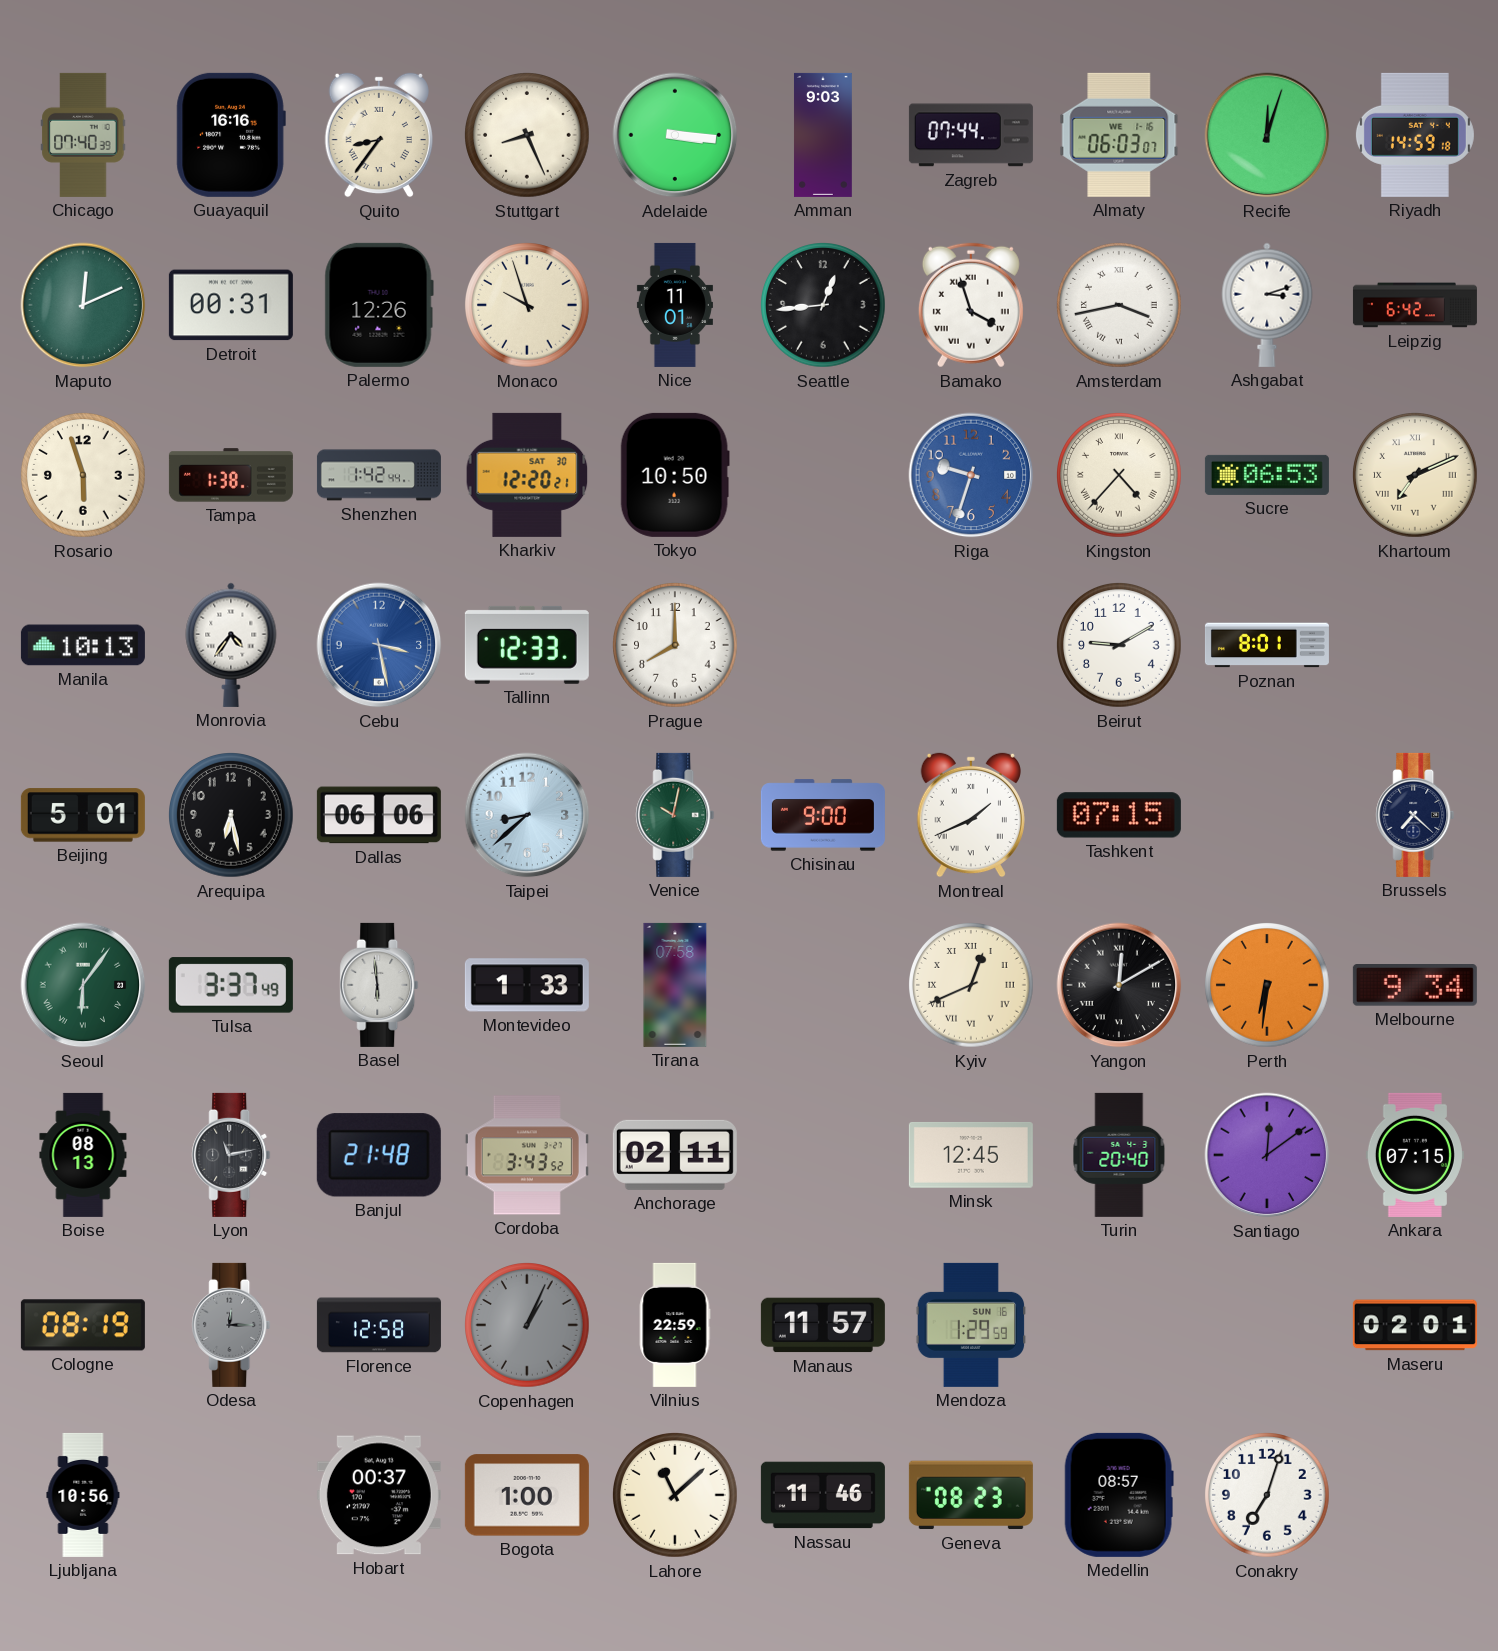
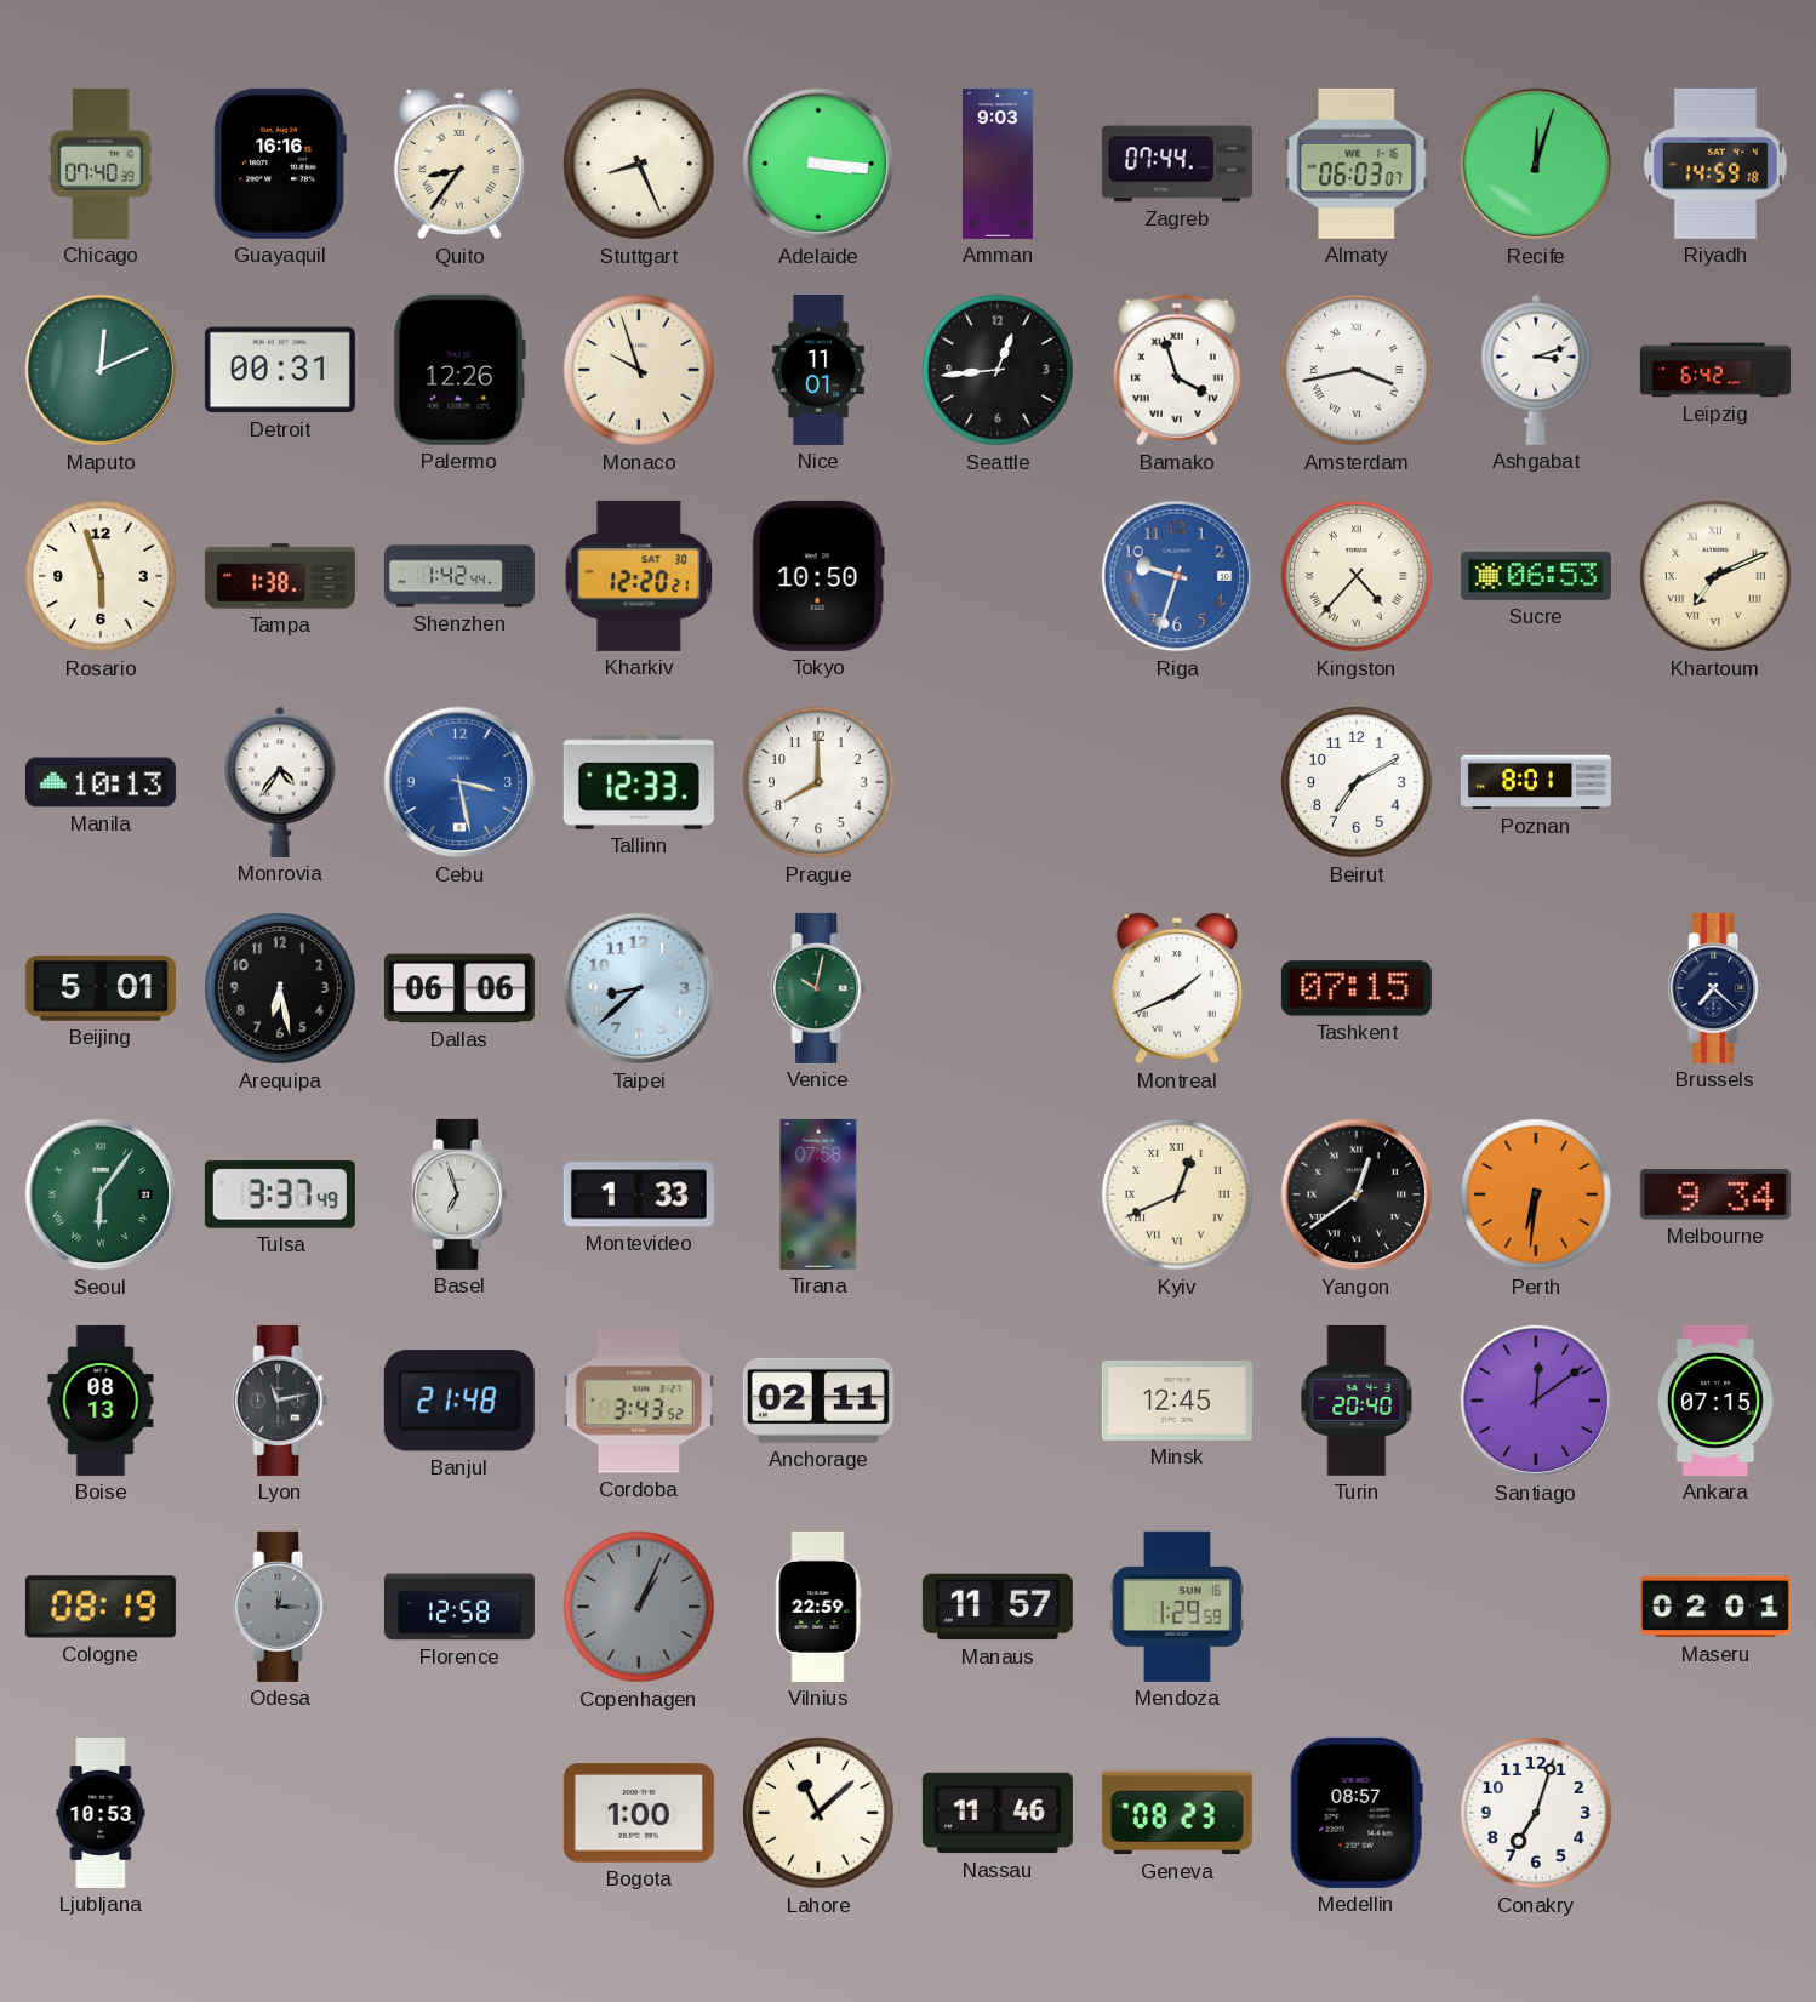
Beirut: 9:10 -> 7:10 (1357, 782)
Chisinau: 9:00 -> none (823, 815)
Basel: 5:59 -> 6:57 (459, 1194)
Yangon: 12:10 -> 12:39 (1357, 1194)
Ljubljana: 10:56 -> 10:53 (101, 1813)
Hobart: 00:37 -> none (379, 1495)
